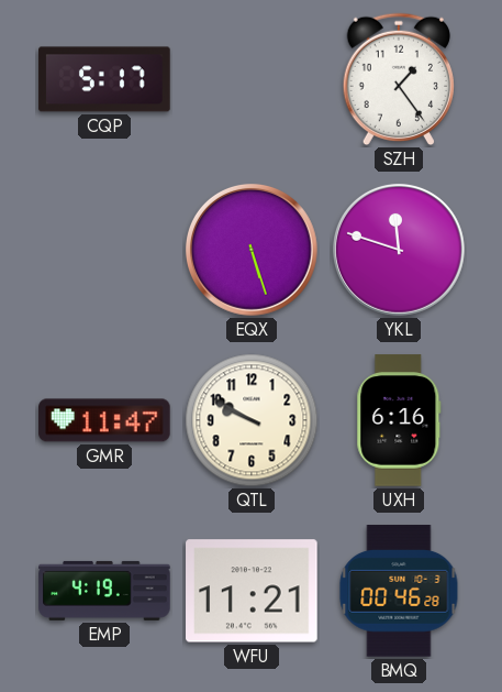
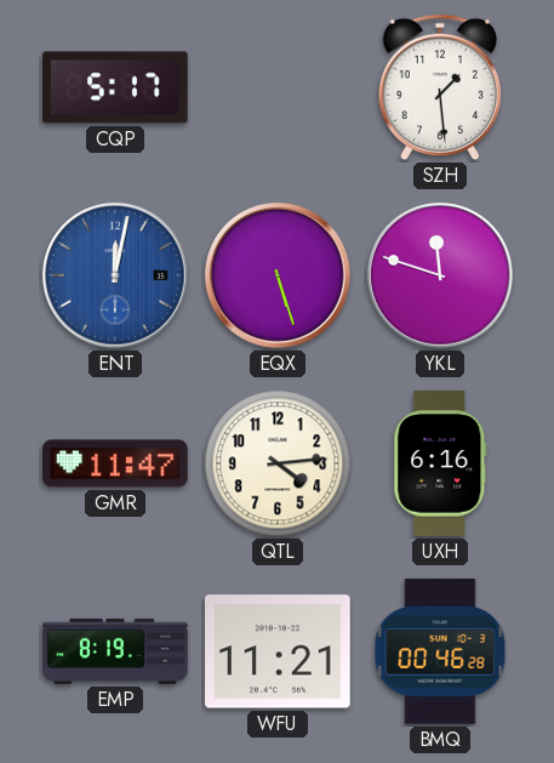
SZH: 1:24 -> 1:29 (439, 87)
ENT: none -> 12:02 (115, 275)
QTL: 9:50 -> 4:14 (278, 463)
EMP: 4:19 -> 8:19 (115, 651)
